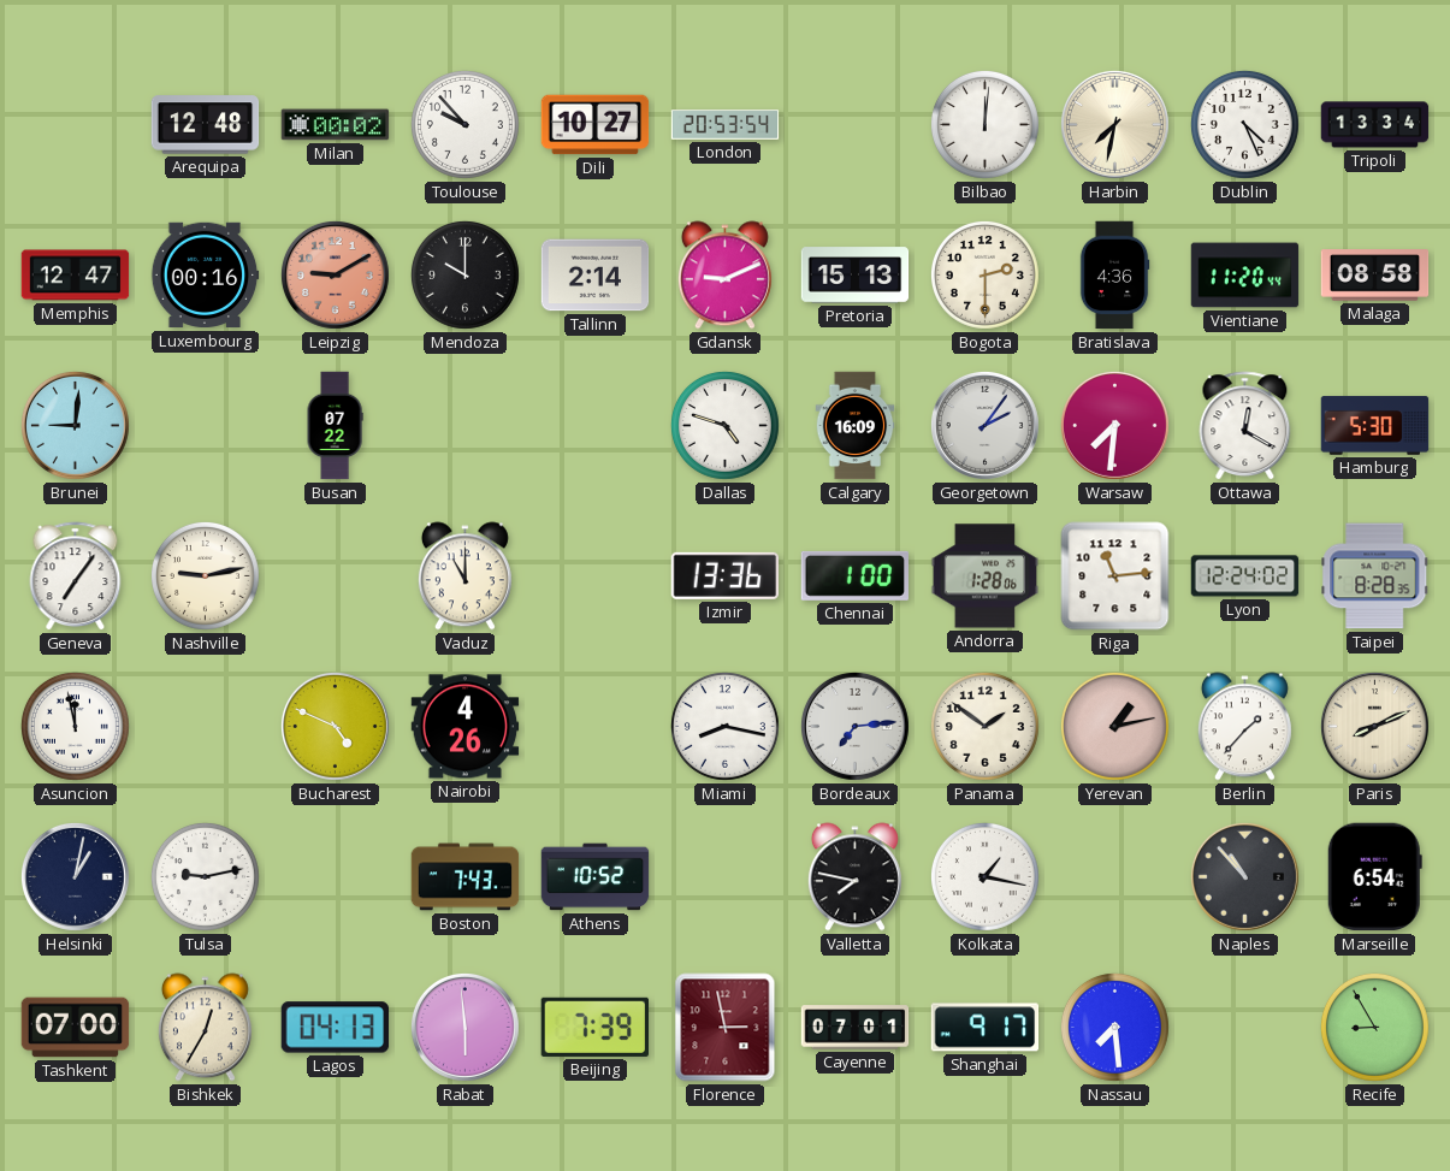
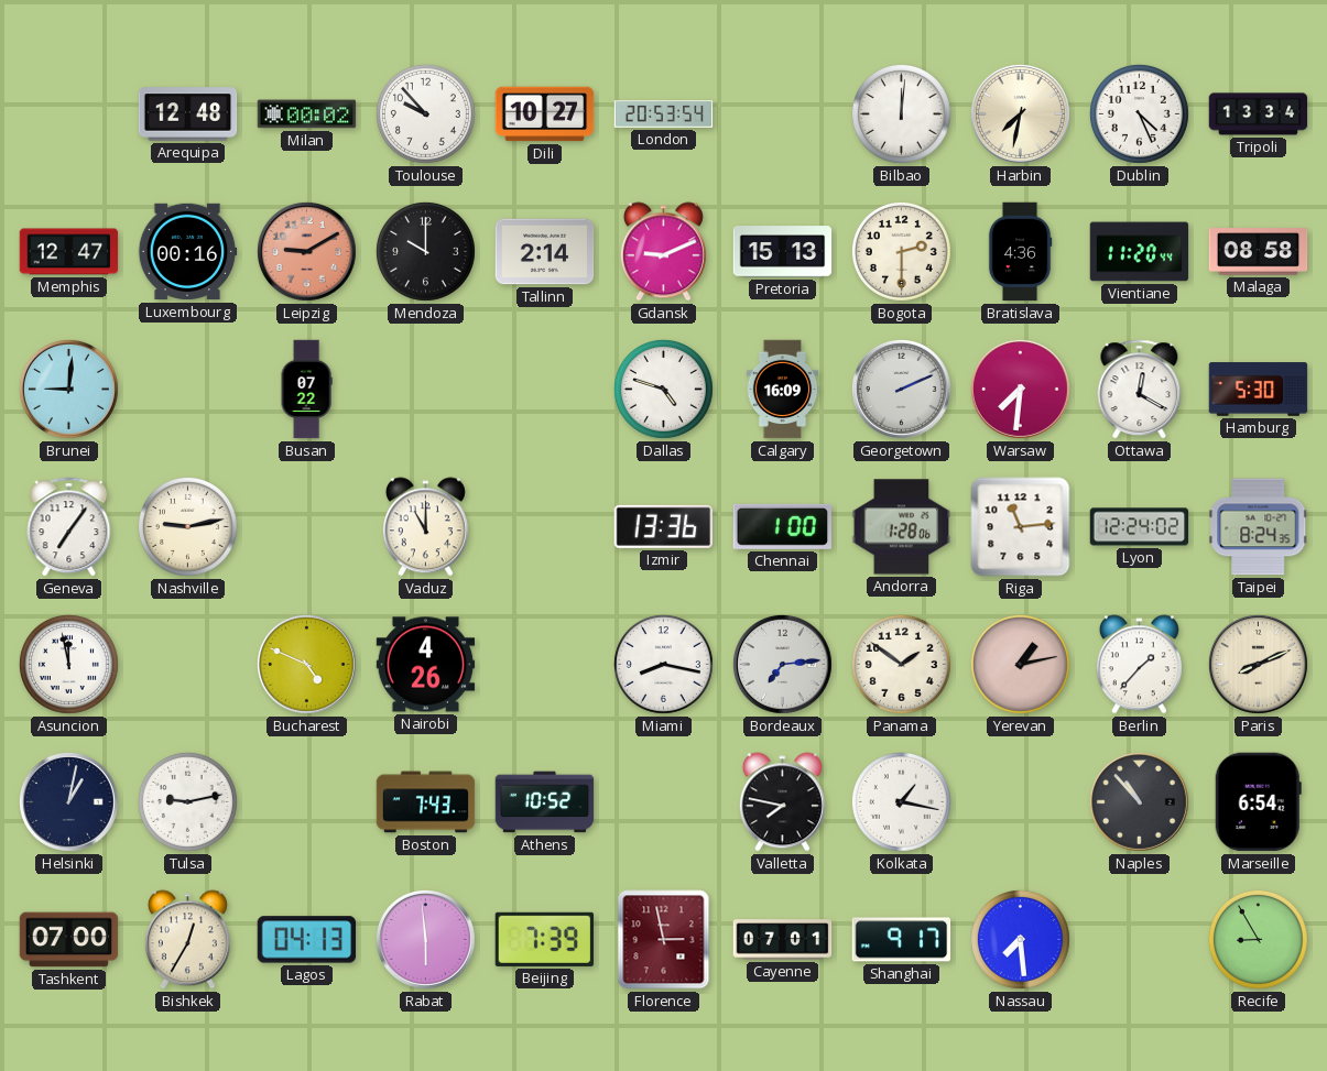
Georgetown: 2:06 -> 2:11 (901, 389)
Taipei: 8:28 -> 8:24 (1259, 527)
